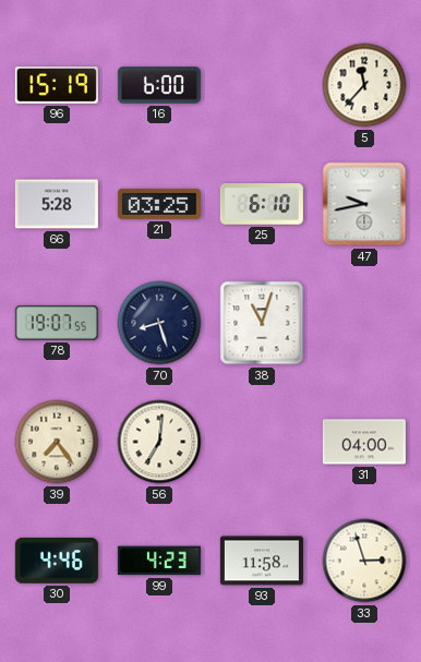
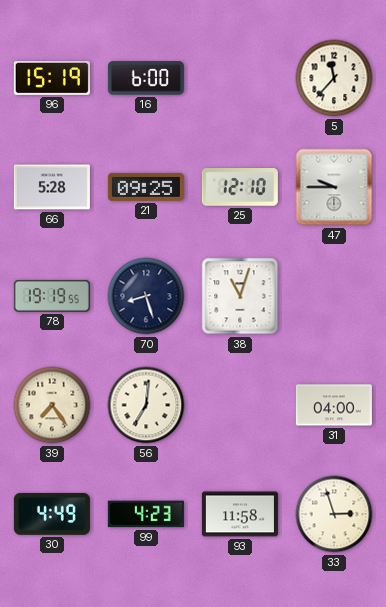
21: 03:25 -> 09:25 (146, 187)
25: 6:10 -> 12:10 (240, 188)
47: 9:43 -> 9:45 (334, 187)
78: 19:07 -> 19:19 (52, 296)
30: 4:46 -> 4:49 (52, 514)
